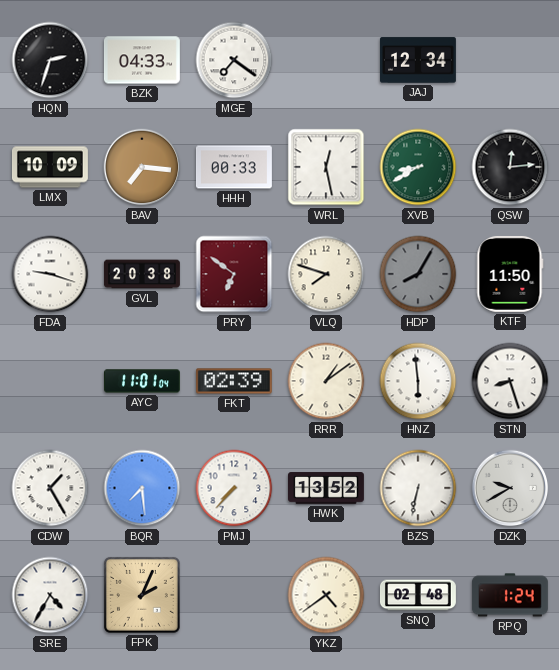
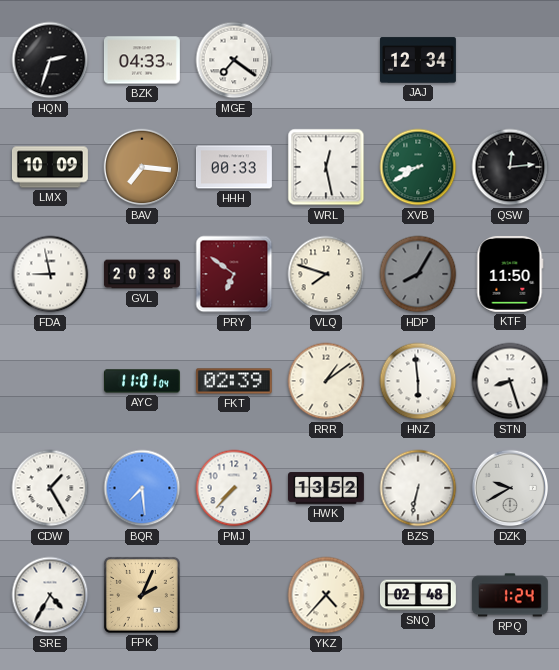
FDA: 9:18 -> 8:58 (50, 274)
YKZ: 4:39 -> 4:37 (326, 595)
